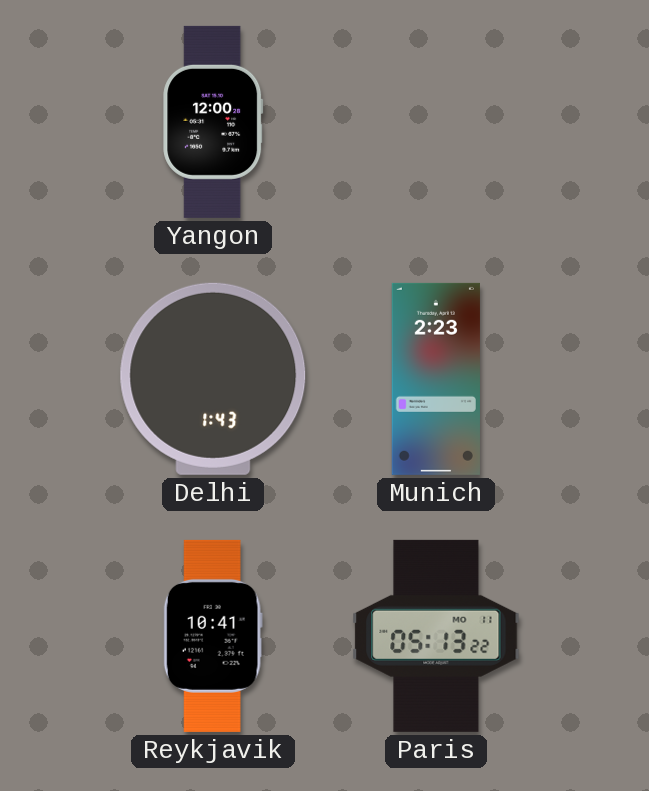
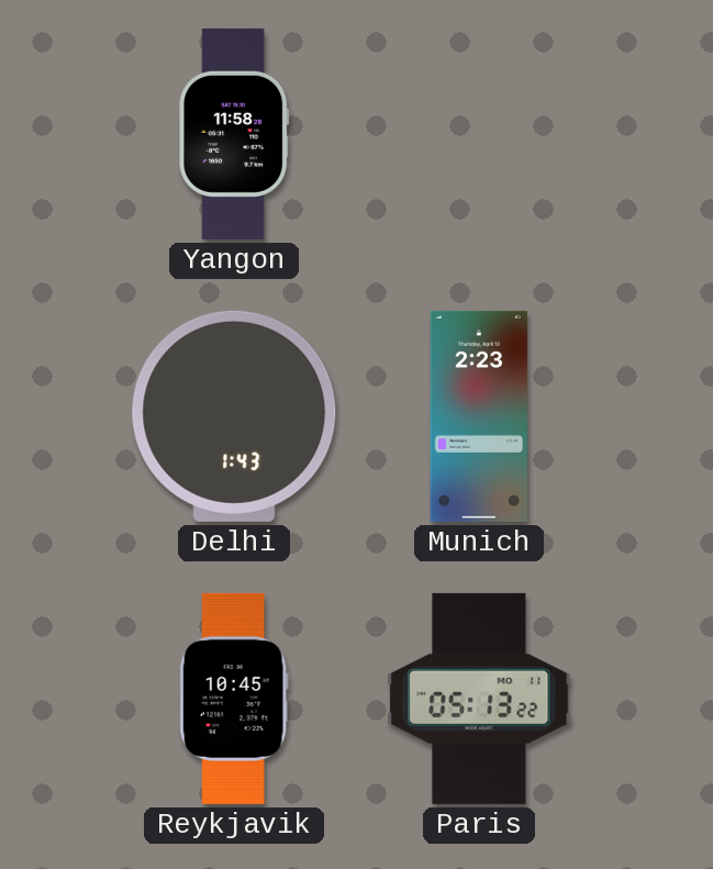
Yangon: 12:00 -> 11:58 (234, 134)
Reykjavik: 10:41 -> 10:45 (234, 699)
